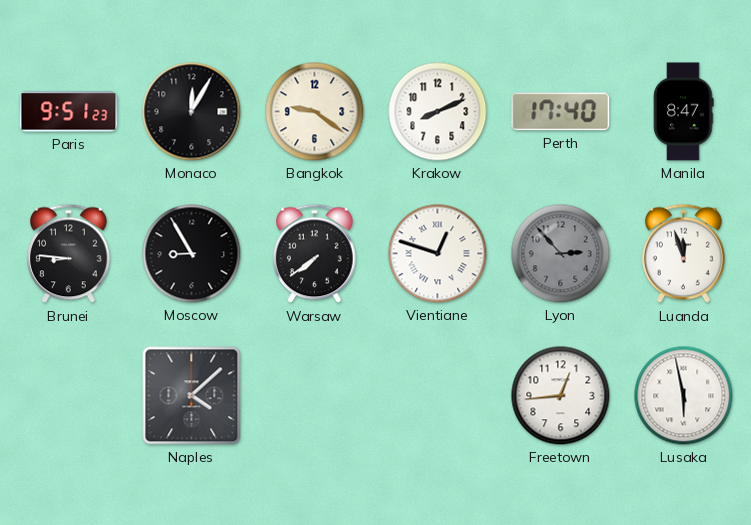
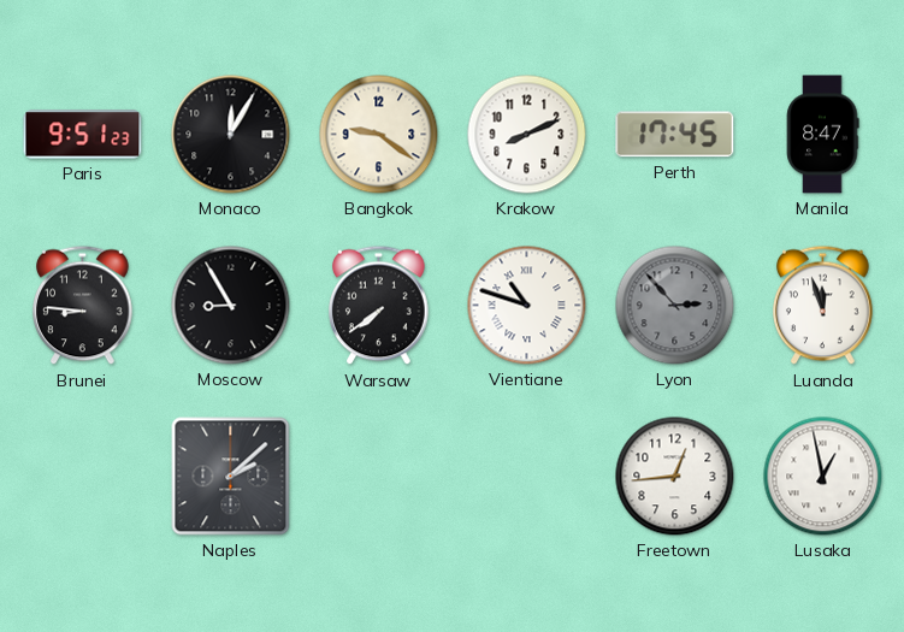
Perth: 17:40 -> 17:45 (675, 135)
Vientiane: 12:48 -> 10:48 (527, 306)
Naples: 4:08 -> 2:08 (231, 477)
Lusaka: 5:58 -> 12:58 (823, 477)
